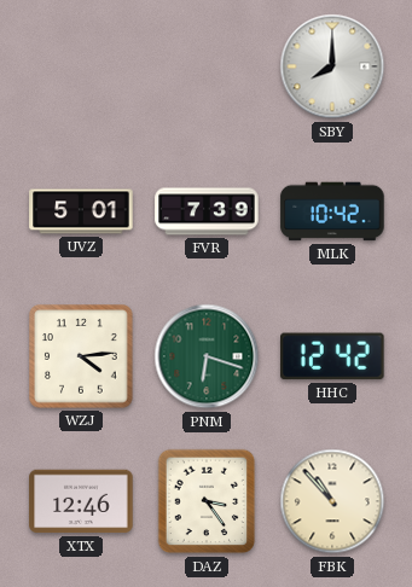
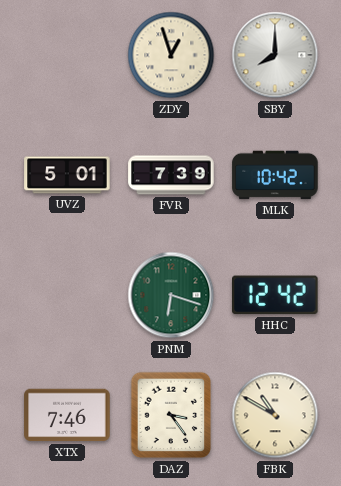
ZDY: none -> 12:57 (171, 55)
WZJ: 4:14 -> none (81, 356)
XTX: 12:46 -> 7:46 (67, 415)
FBK: 10:53 -> 10:50 (275, 415)
